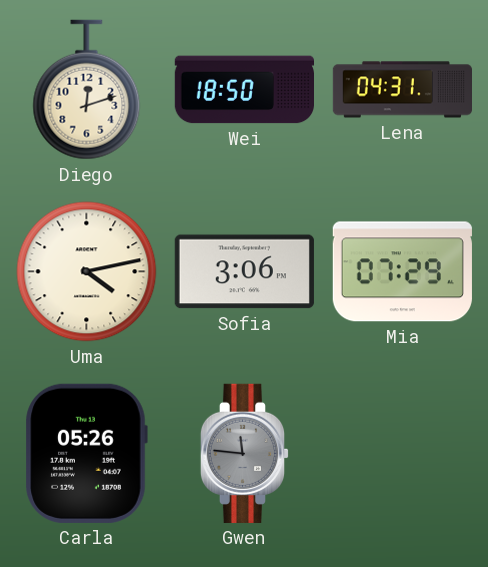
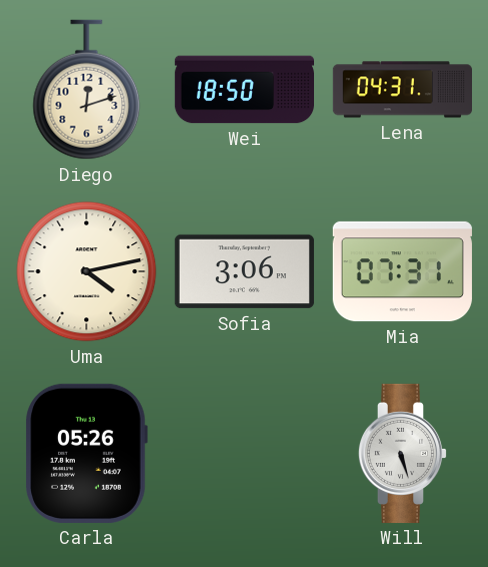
Mia: 07:29 -> 07:31 (402, 272)
Gwen: 11:46 -> none (245, 453)
Will: none -> 5:27 (403, 453)
